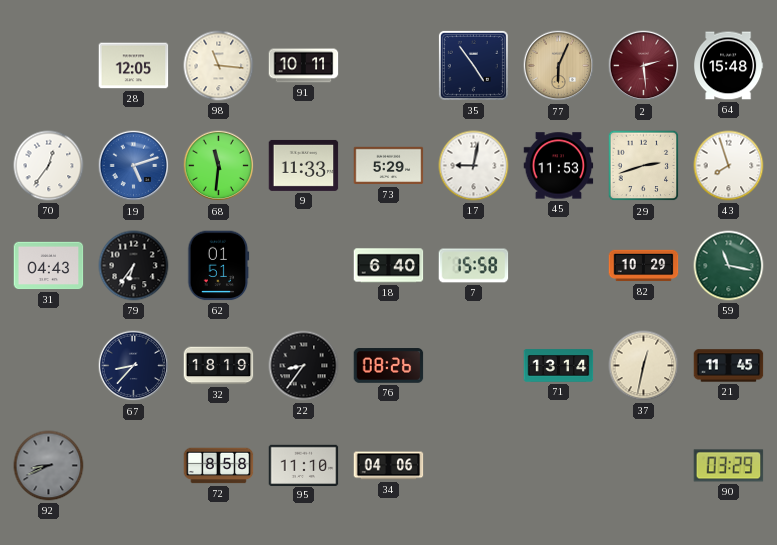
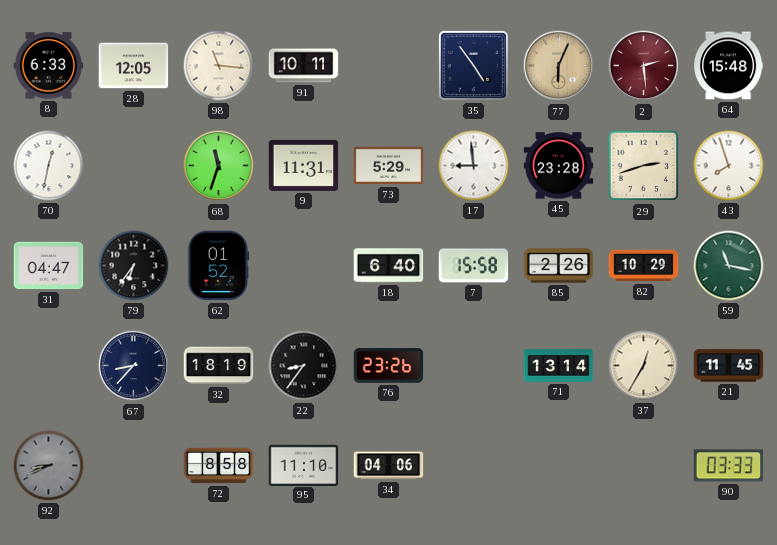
8: none -> 6:33 (49, 66)
70: 12:36 -> 12:32 (49, 166)
19: 5:12 -> none (134, 166)
68: 11:31 -> 11:33 (219, 166)
9: 11:33 -> 11:31 (304, 165)
17: 9:02 -> 8:59 (474, 166)
45: 11:53 -> 23:28 (559, 166)
31: 04:43 -> 04:47 (49, 266)
62: 01:51 -> 01:52 (219, 266)
85: none -> 2:26 (559, 266)
76: 08:26 -> 23:26 (389, 366)
37: 12:32 -> 12:35 (644, 366)
90: 03:29 -> 03:33 (729, 466)
